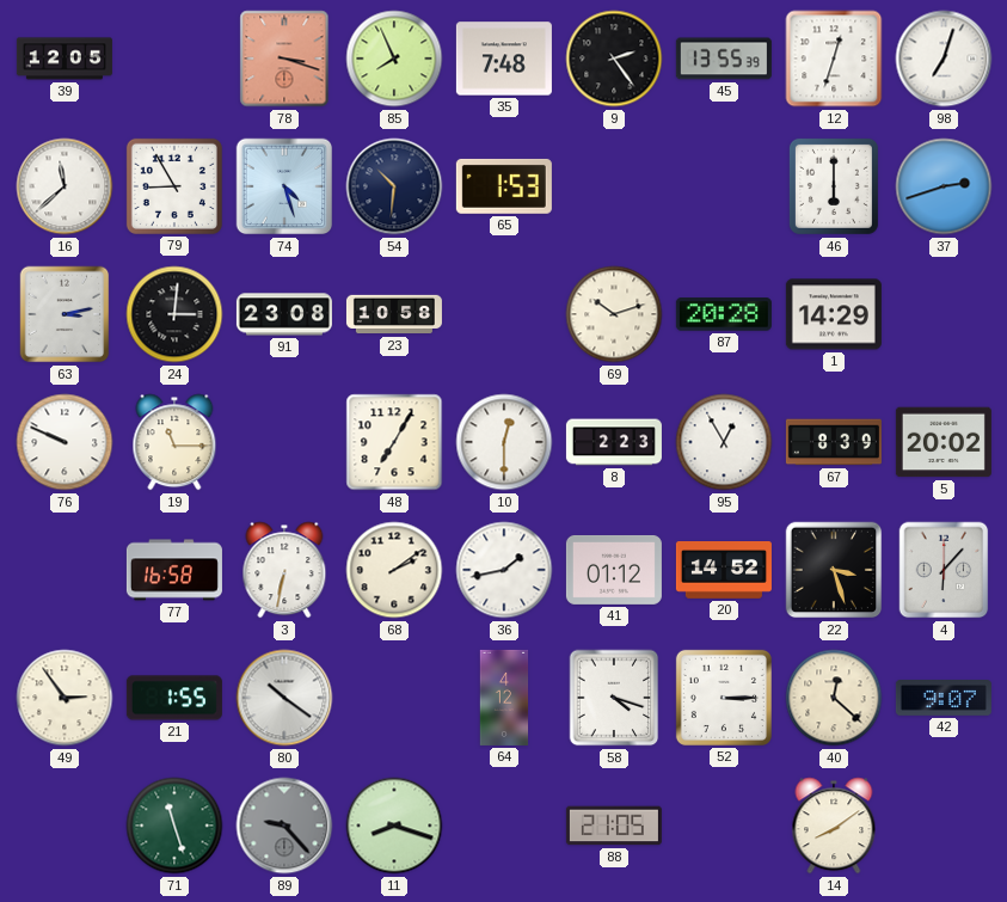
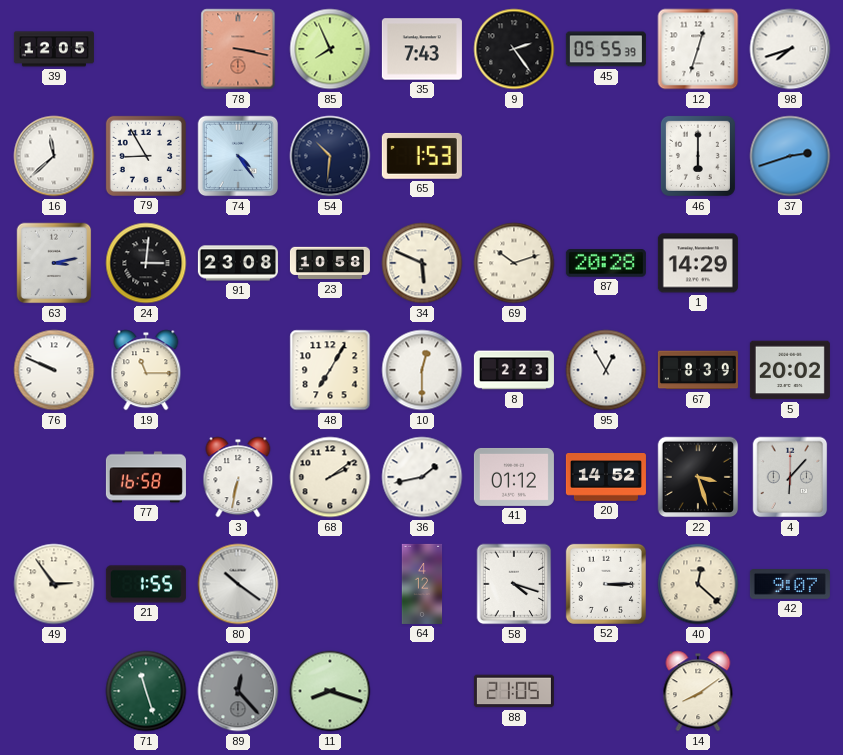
78: 3:18 -> 3:17 (238, 49)
35: 7:48 -> 7:43 (422, 49)
45: 13:55 -> 05:55 (606, 49)
98: 7:03 -> 7:42 (790, 49)
74: 4:27 -> 4:24 (238, 156)
34: none -> 5:49 (422, 263)
89: 9:23 -> 12:23 (238, 691)
